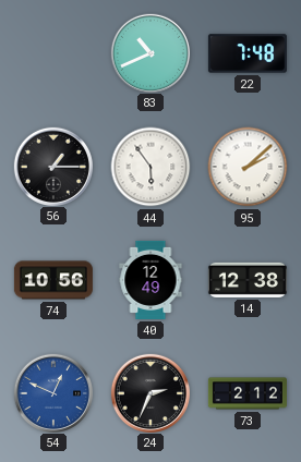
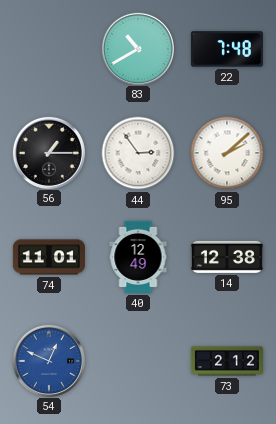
83: 10:41 -> 10:40 (137, 48)
44: 5:54 -> 2:54 (138, 153)
74: 10:56 -> 11:01 (49, 257)
24: 2:34 -> none (149, 392)
